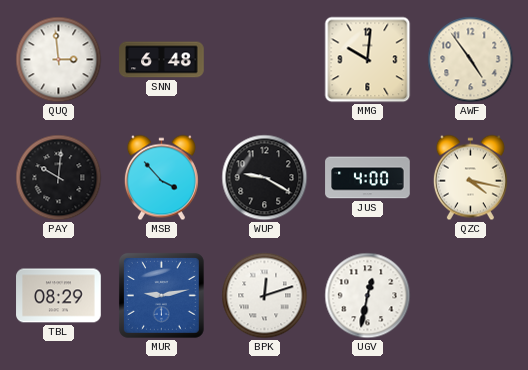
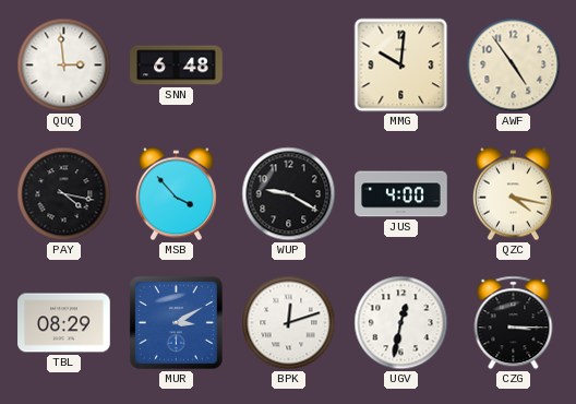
PAY: 10:01 -> 4:17 (64, 194)
MUR: 9:13 -> 3:10 (176, 322)
CZG: none -> 3:15 (514, 323)
